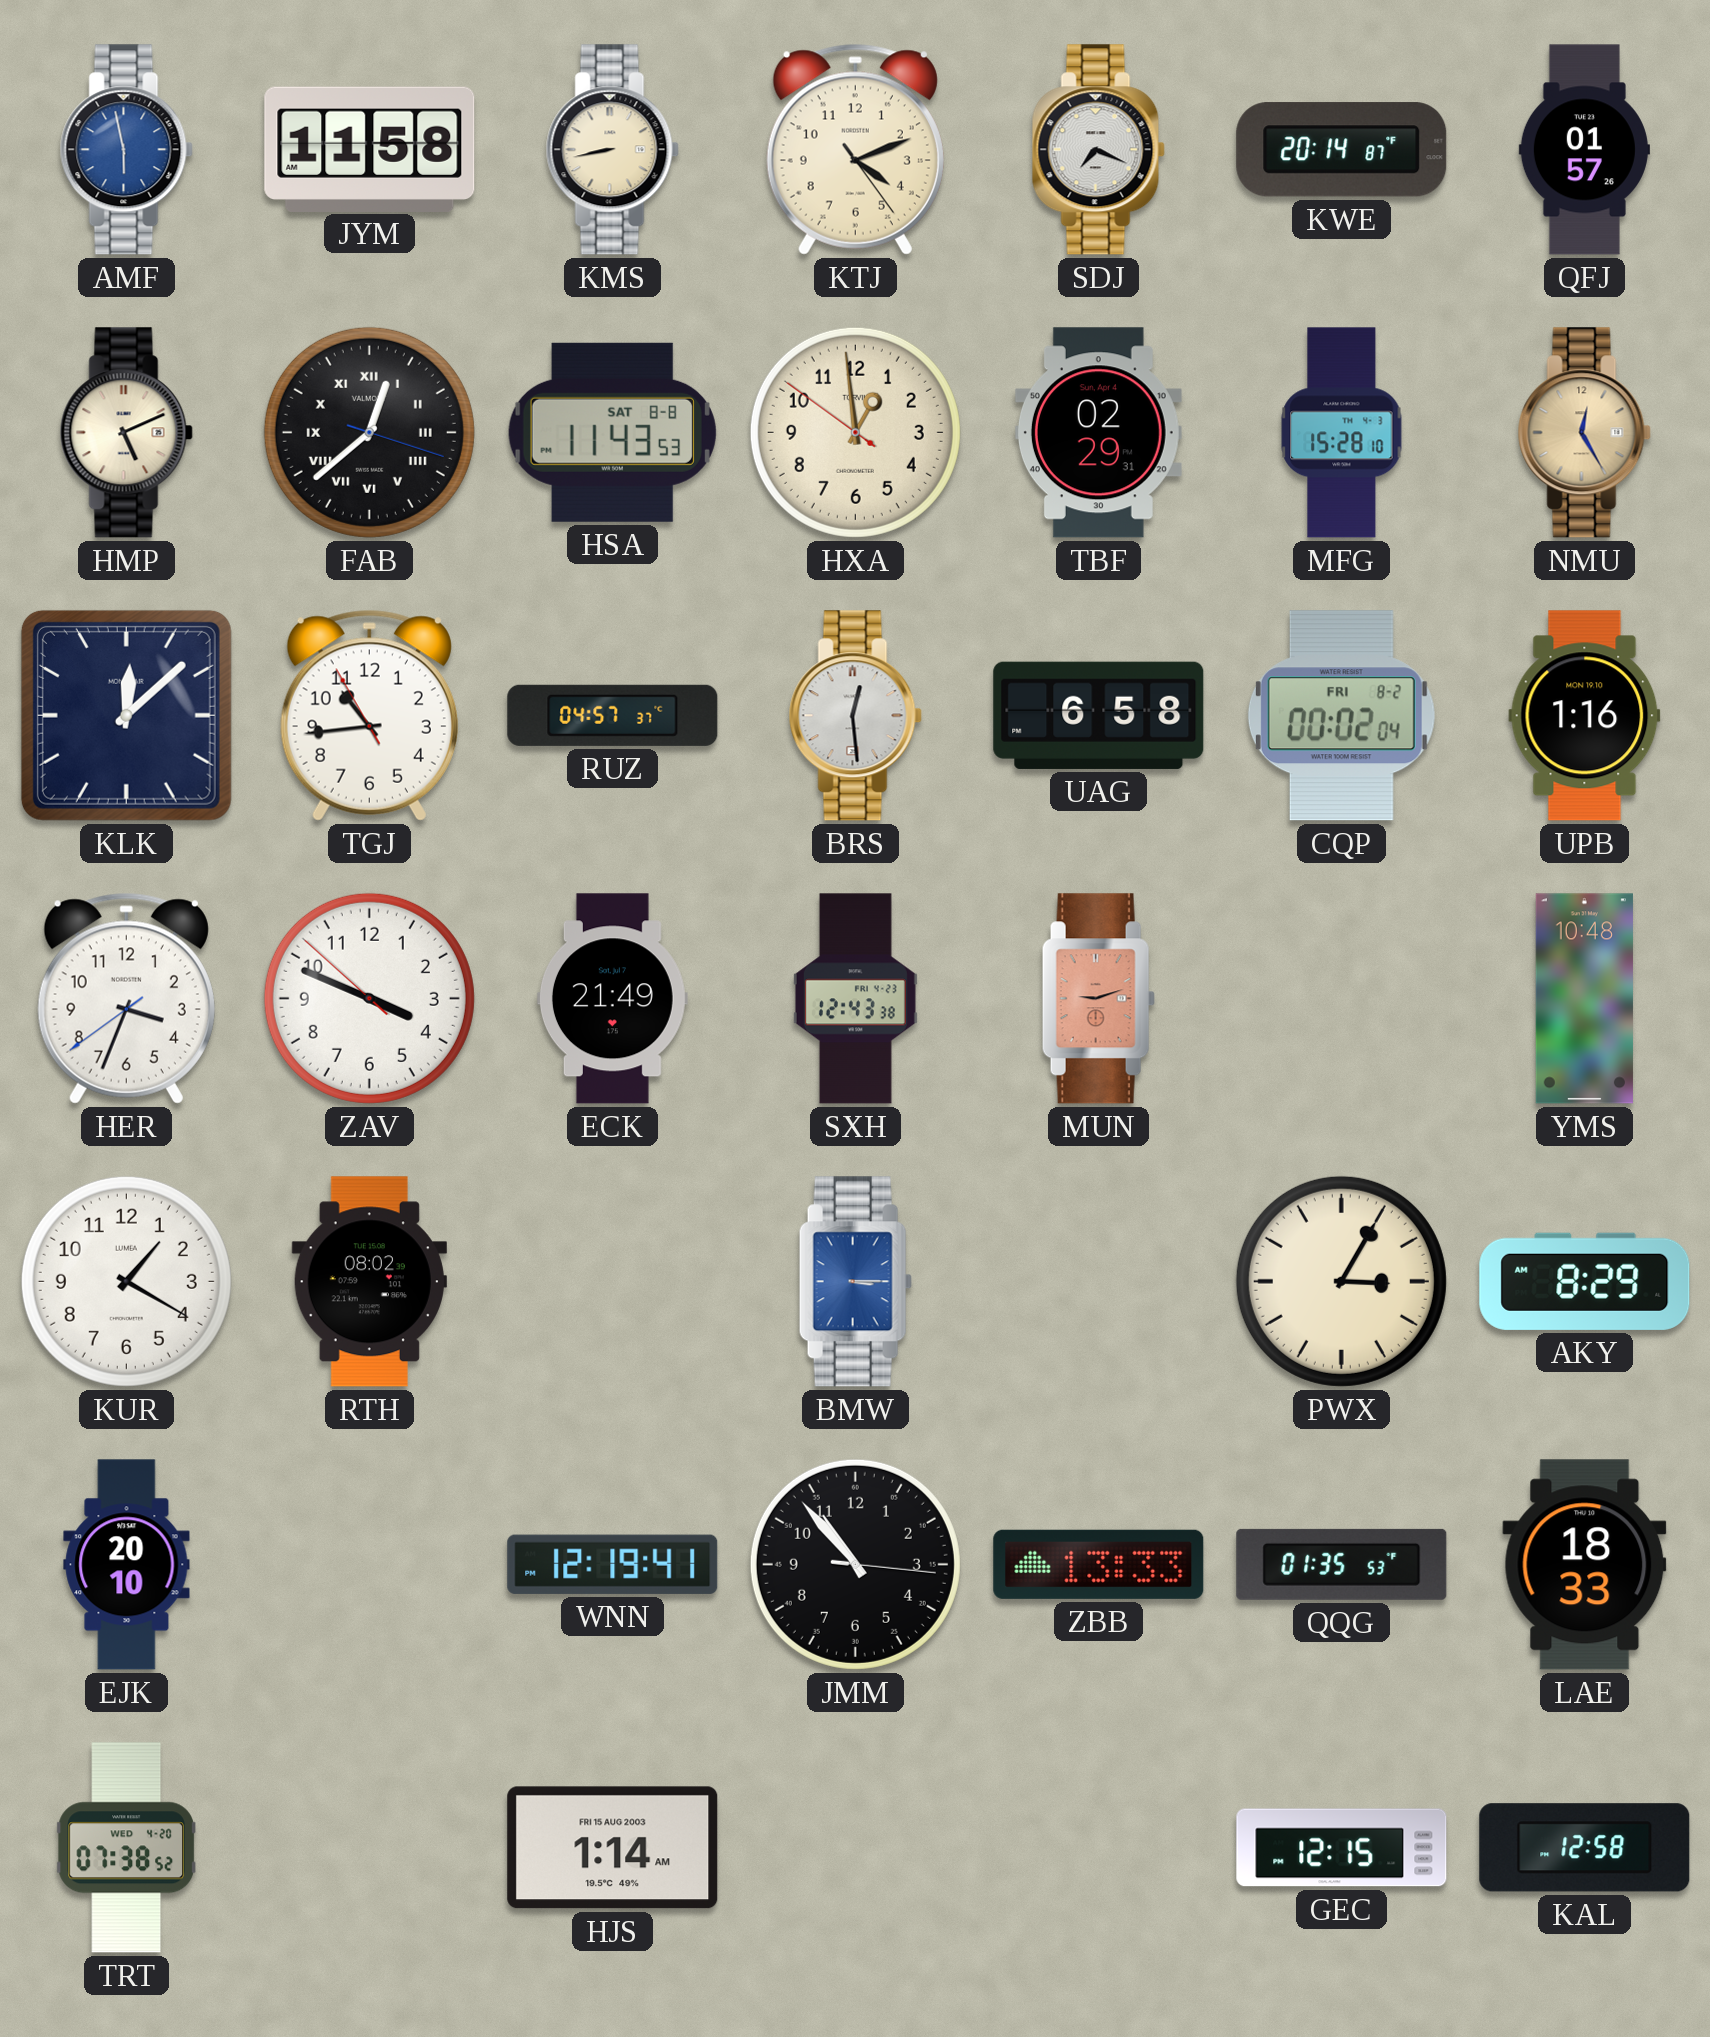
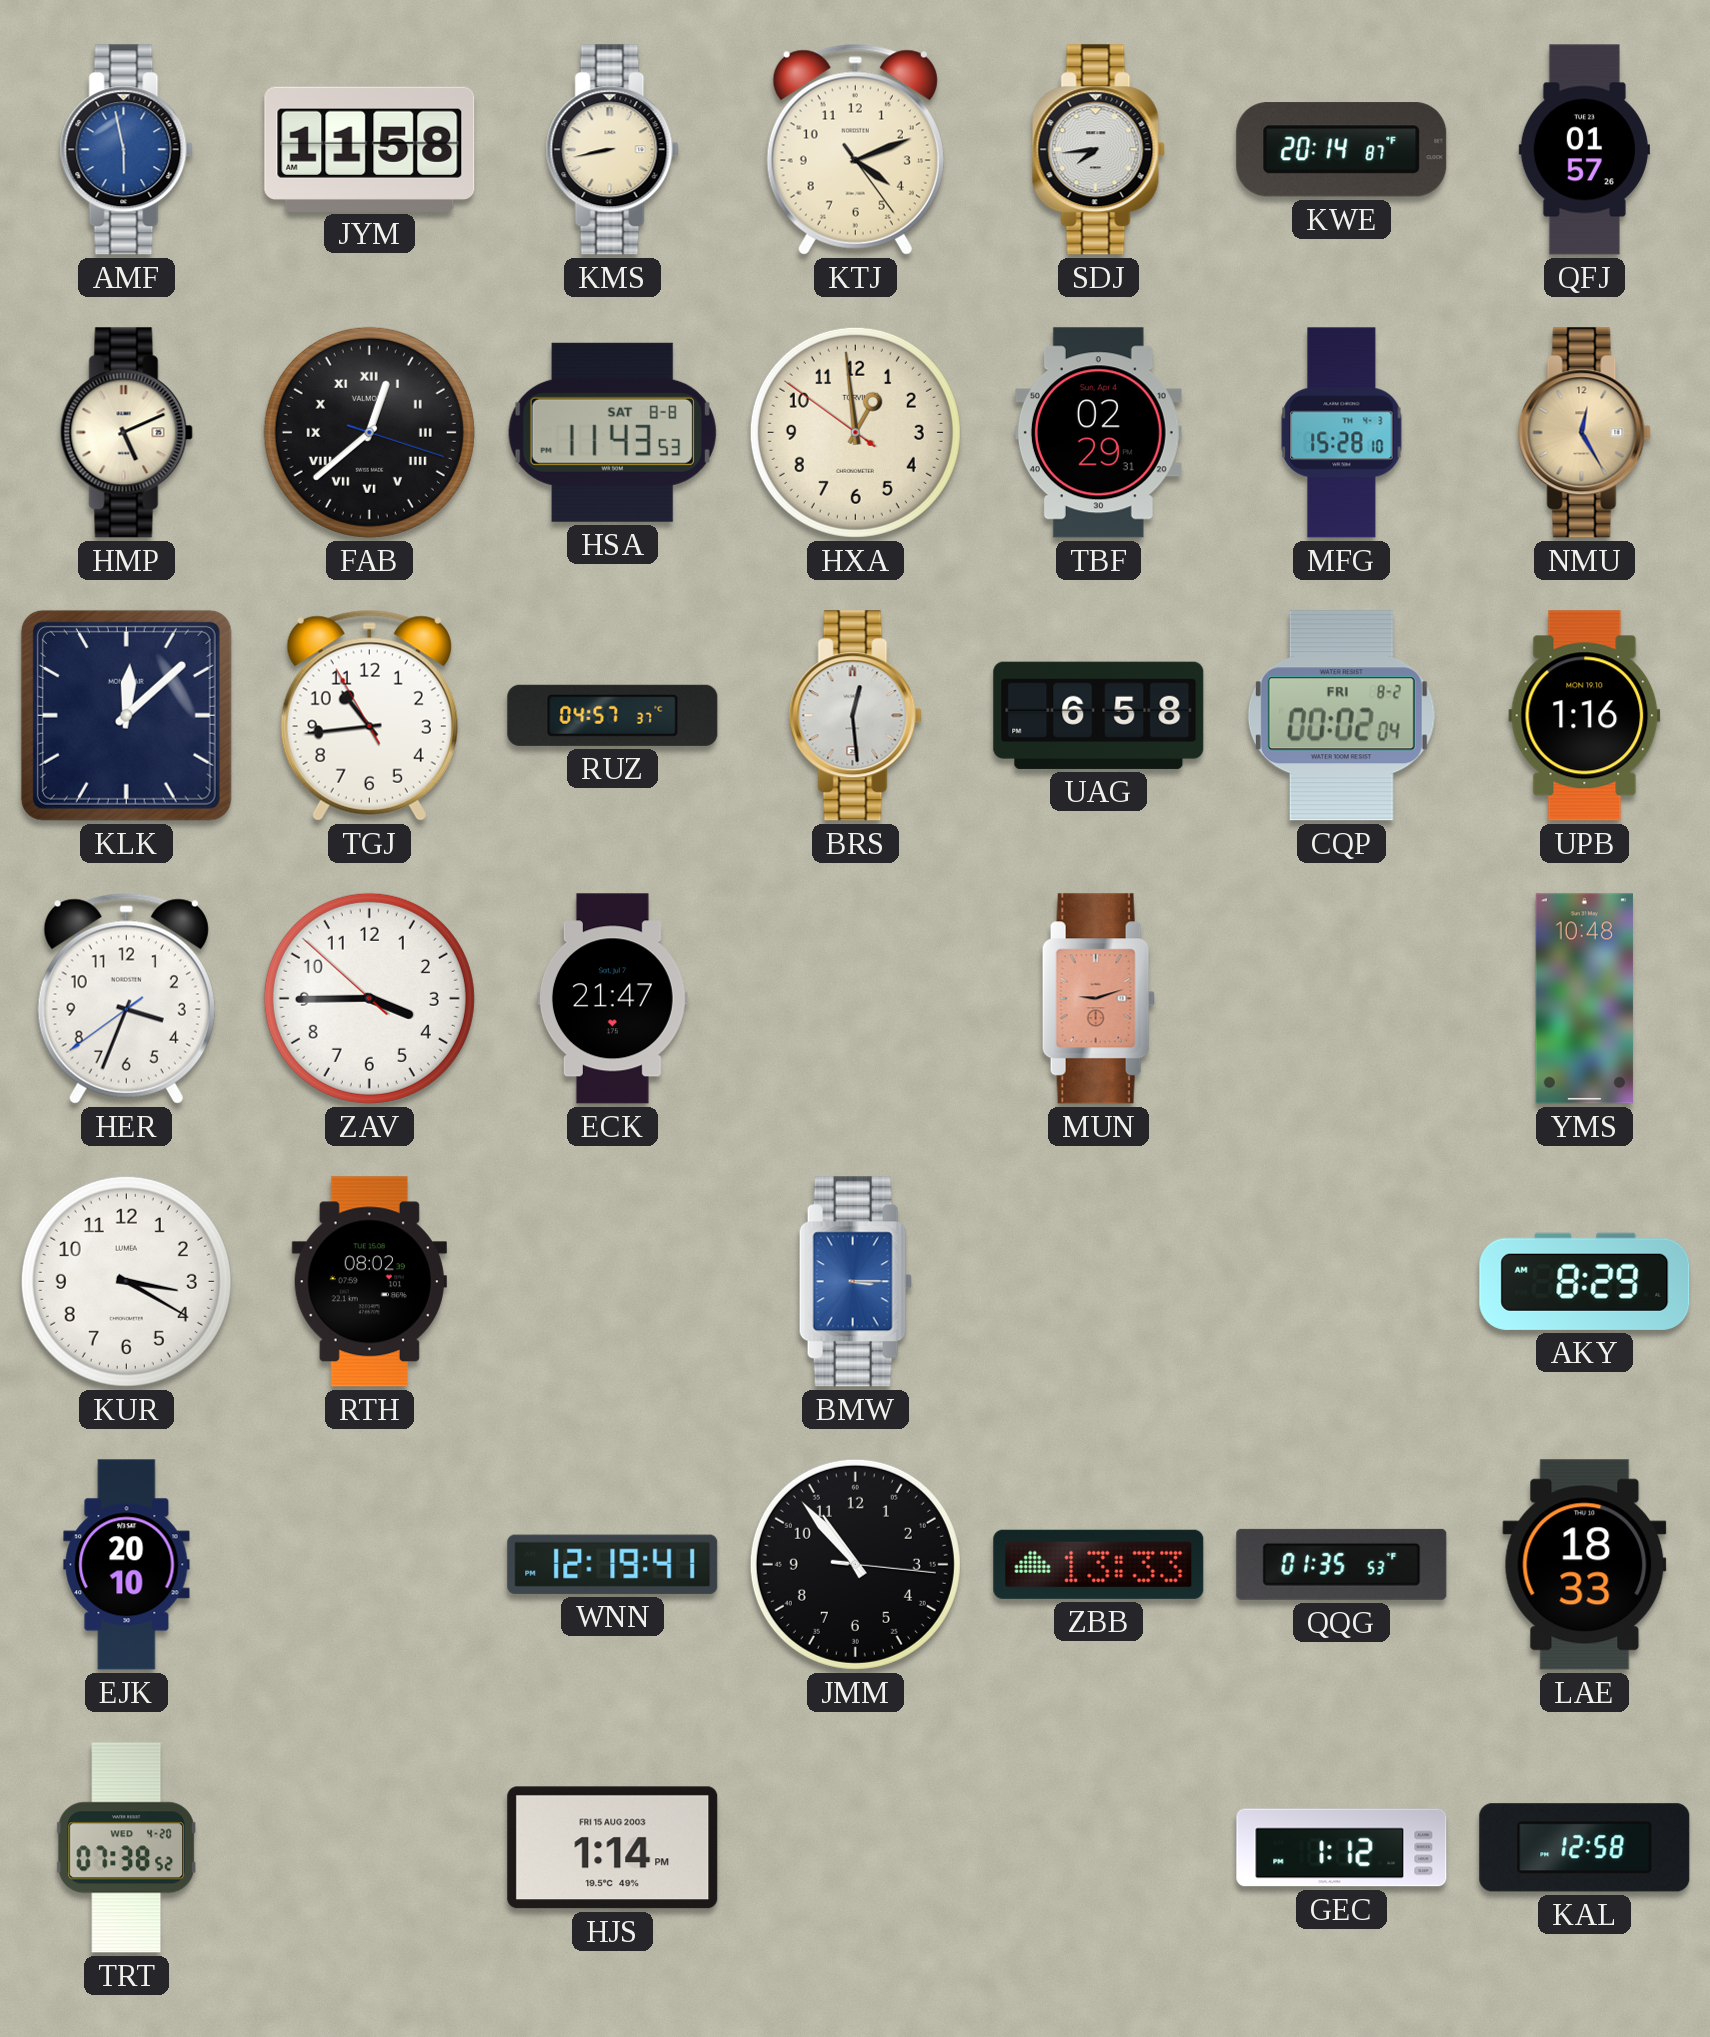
SDJ: 7:19 -> 7:44 (1098, 150)
ZAV: 3:48 -> 3:44 (369, 998)
ECK: 21:49 -> 21:47 (612, 999)
SXH: 12:43 -> none (855, 999)
KUR: 1:20 -> 3:20 (126, 1281)
PWX: 3:05 -> none (1341, 1281)
HJS: 1:14 AM -> 1:14 PM (613, 1848)
GEC: 12:15 -> 1:12 (1342, 1848)
